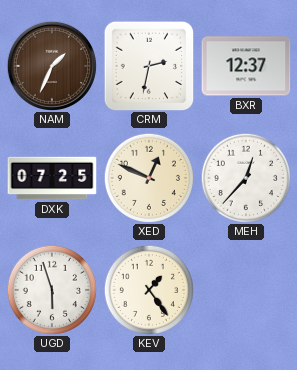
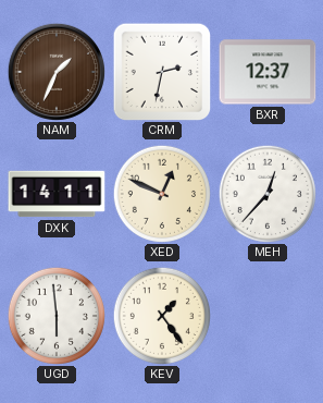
DXK: 07:25 -> 14:11 (57, 194)
UGD: 5:57 -> 5:59 (57, 316)
